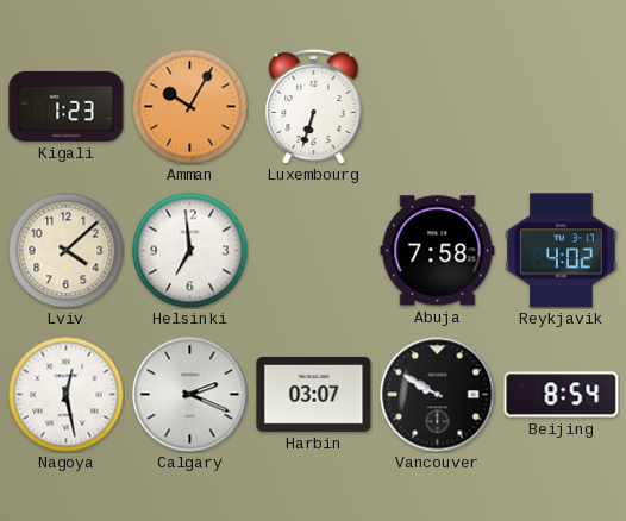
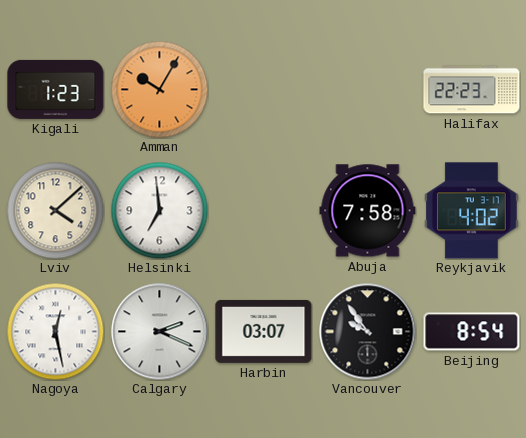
Luxembourg: 6:33 -> none (314, 106)
Halifax: none -> 22:23 (472, 90)
Vancouver: 9:50 -> 9:54 (368, 332)
